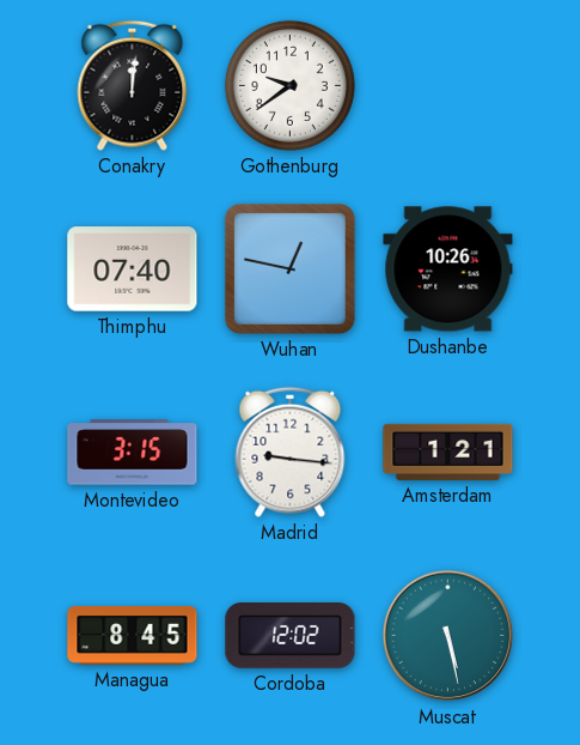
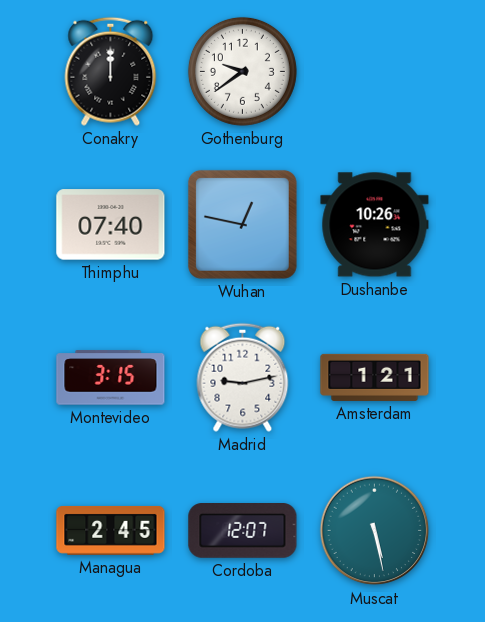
Conakry: 12:01 -> 12:00 (111, 71)
Madrid: 9:16 -> 9:13 (243, 377)
Managua: 8:45 -> 2:45 (111, 530)
Cordoba: 12:02 -> 12:07 (243, 531)
